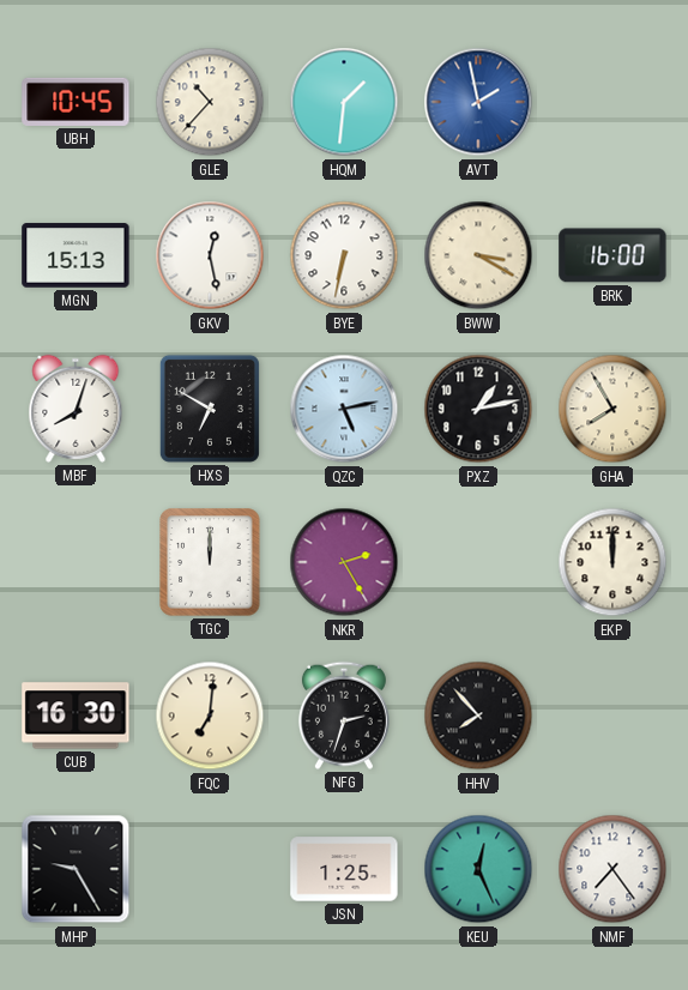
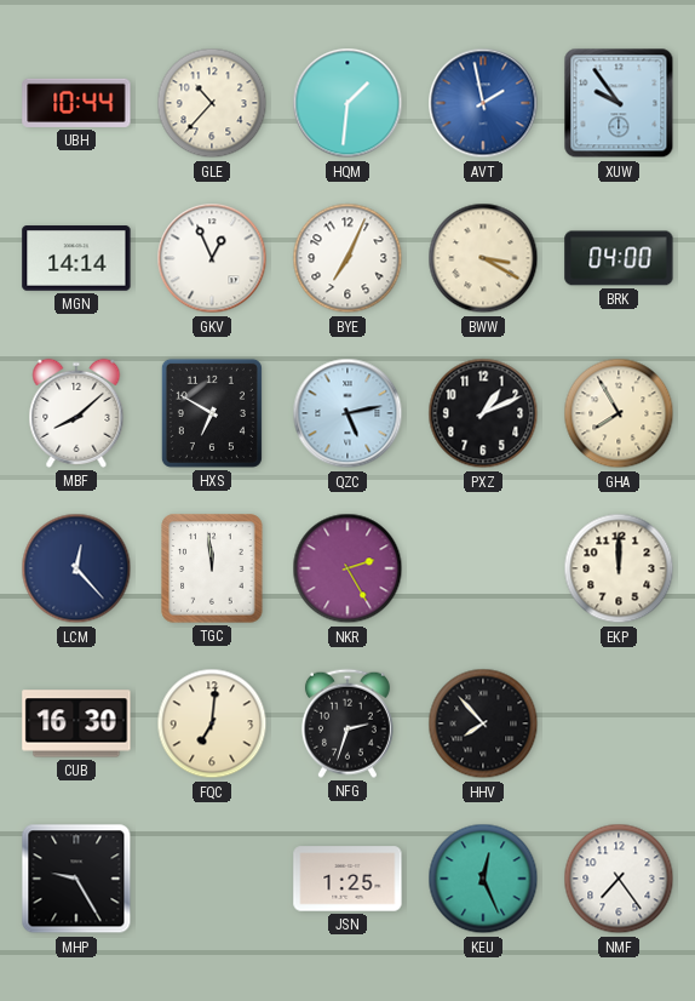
UBH: 10:45 -> 10:44 (76, 103)
XUW: none -> 9:54 (619, 103)
MGN: 15:13 -> 14:14 (76, 258)
GKV: 12:28 -> 12:56 (212, 258)
BYE: 6:32 -> 7:04 (347, 258)
BRK: 16:00 -> 04:00 (619, 258)
MBF: 8:03 -> 8:08 (76, 413)
PXZ: 1:13 -> 1:11 (483, 413)
LCM: none -> 12:23 (76, 568)
TGC: 12:00 -> 11:59 (212, 568)
